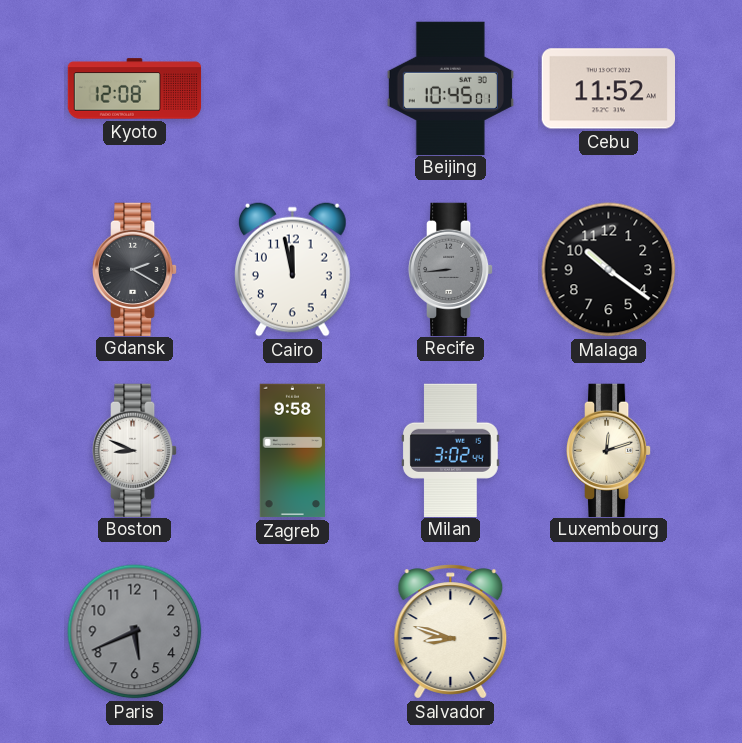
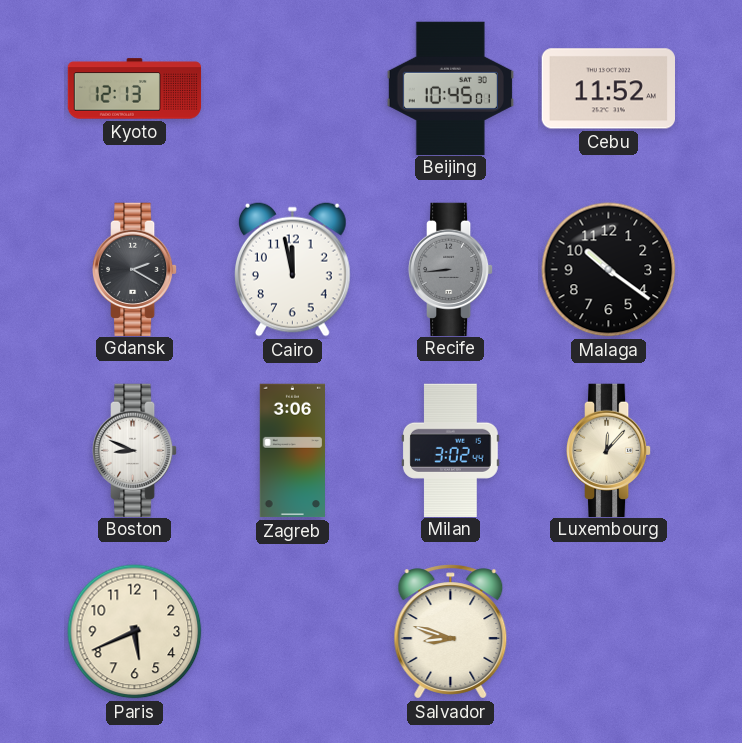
Kyoto: 12:08 -> 12:13 (135, 89)
Zagreb: 9:58 -> 3:06 (292, 451)
Luxembourg: 12:12 -> 12:07 (609, 450)
Paris dial: grey -> cream (135, 632)
